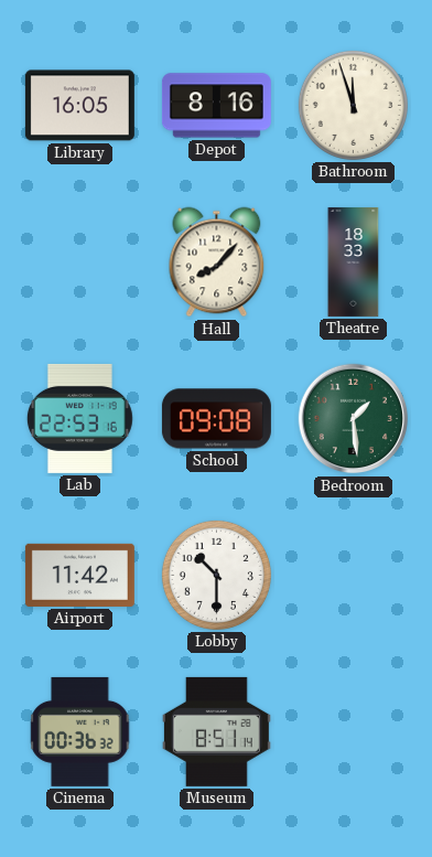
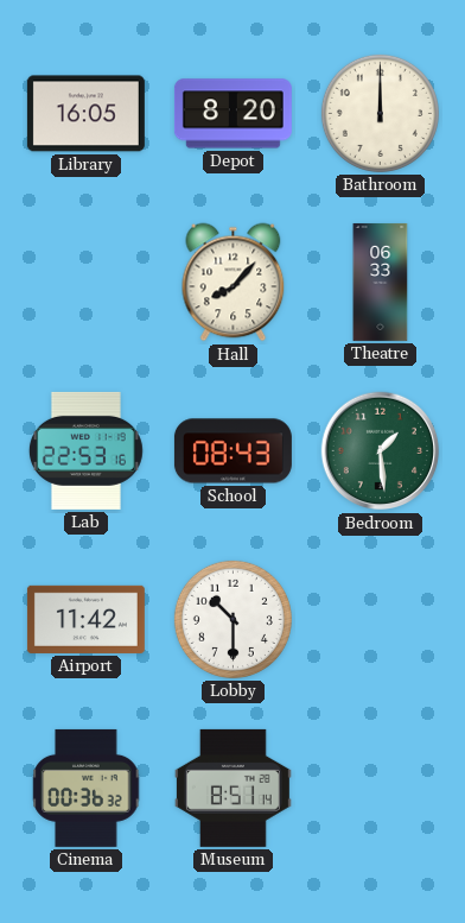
Depot: 8:16 -> 8:20 (232, 114)
Bathroom: 11:57 -> 12:00 (380, 113)
Theatre: 18:33 -> 06:33 (381, 282)
School: 09:08 -> 08:43 (232, 451)
